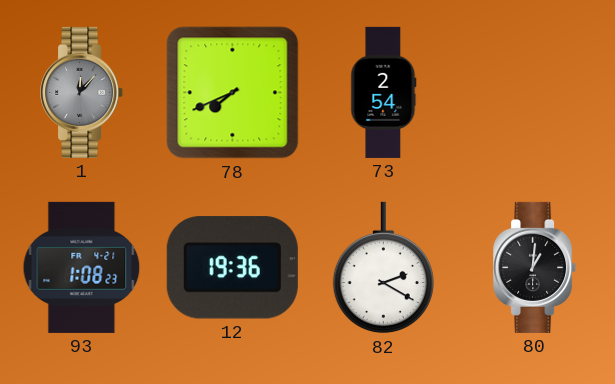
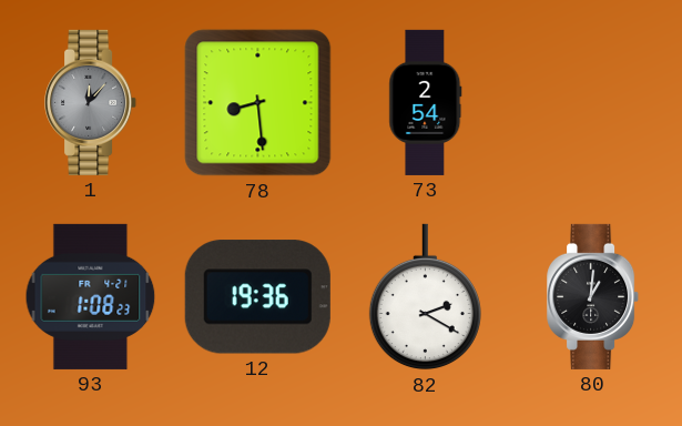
78: 7:41 -> 8:29 (258, 103)
